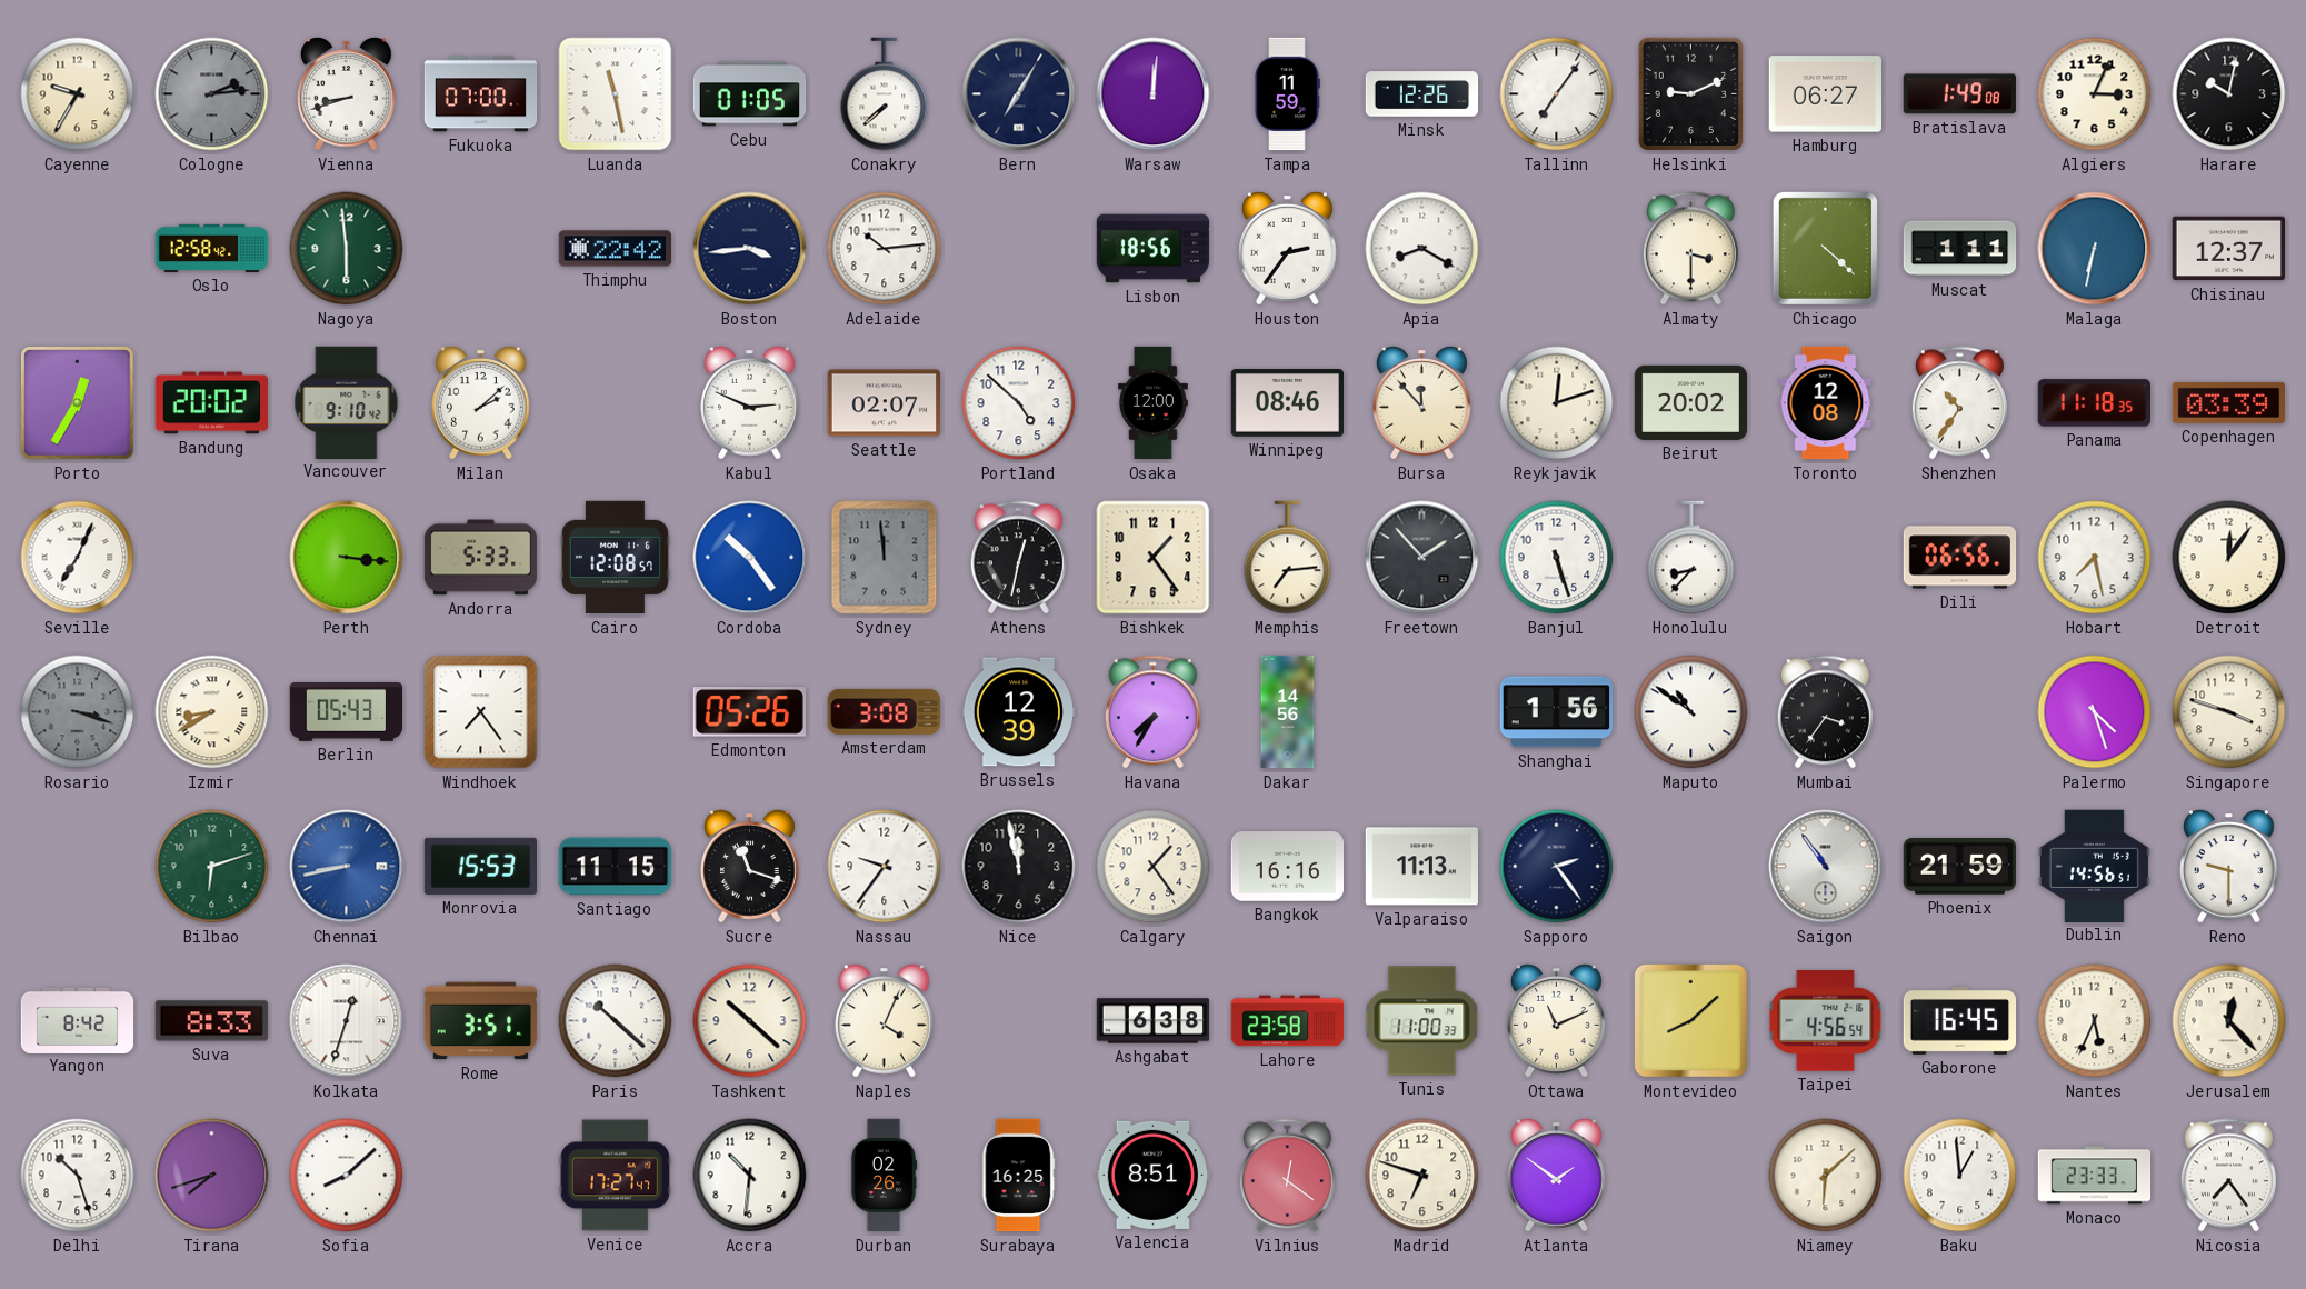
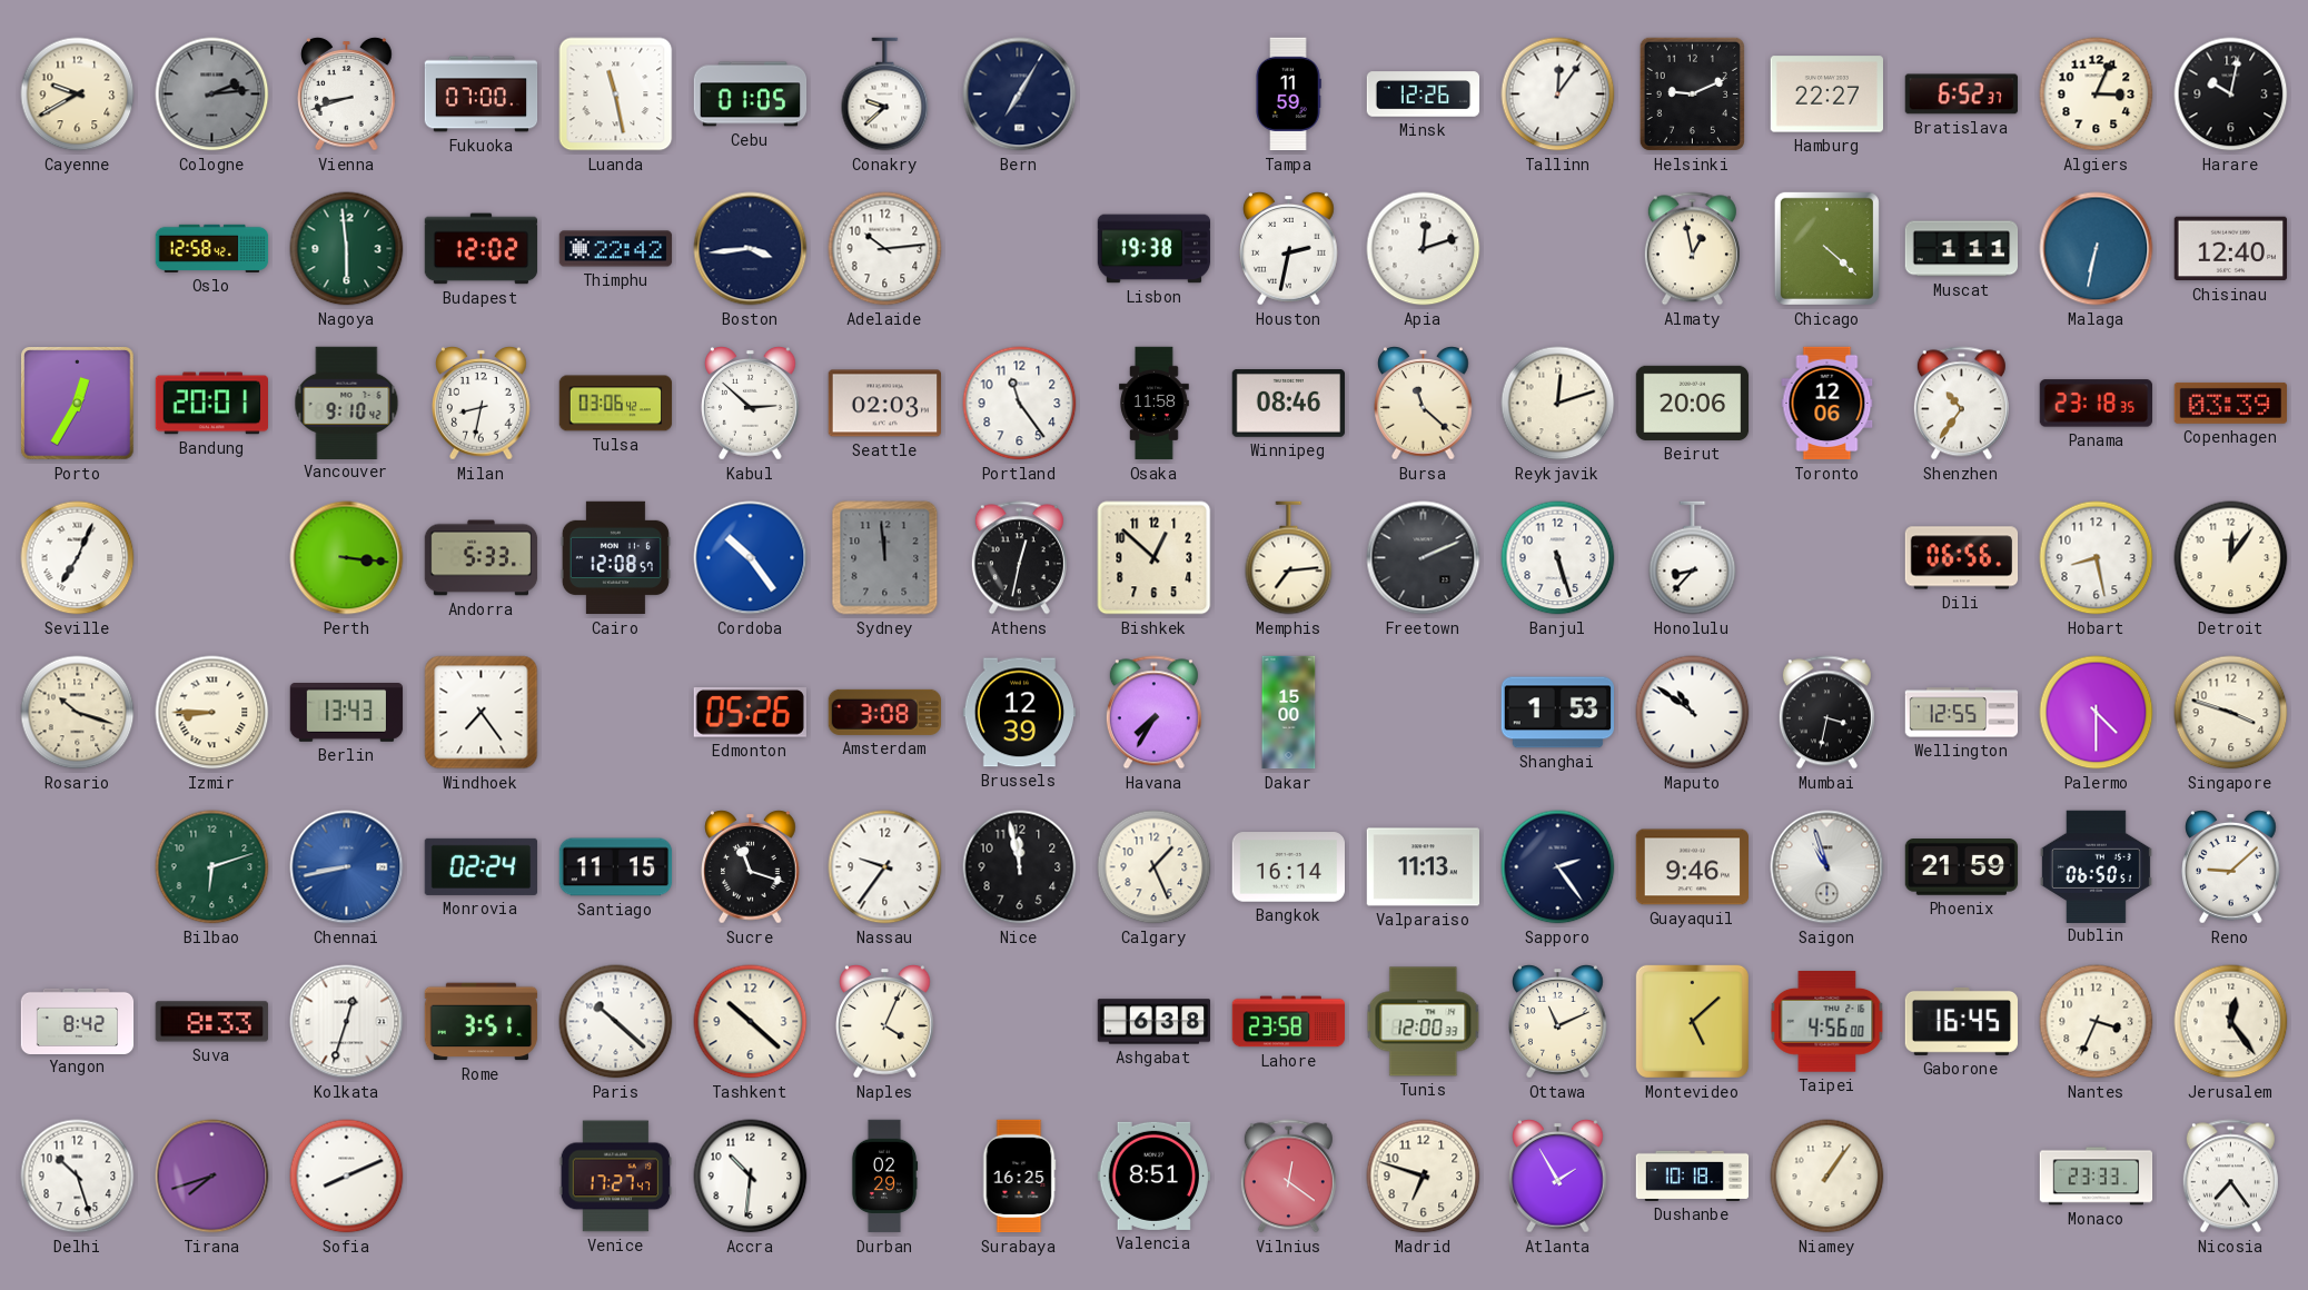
Cayenne: 9:35 -> 9:40 (78, 95)
Conakry: 7:38 -> 9:38 (885, 95)
Warsaw: 12:01 -> none (1154, 94)
Tallinn: 7:06 -> 12:06 (1558, 95)
Hamburg: 06:27 -> 22:27 (1826, 95)
Bratislava: 1:49 -> 6:52 (1961, 95)
Budapest: none -> 12:02 (482, 249)
Lisbon: 18:56 -> 19:38 (1155, 249)
Houston: 2:36 -> 2:32 (1289, 249)
Apia: 8:20 -> 12:12 (1424, 249)
Almaty: 3:30 -> 12:58 (1692, 249)
Chisinau: 12:37 -> 12:40 (2230, 249)
Bandung: 20:02 -> 20:01 (212, 404)
Milan: 2:08 -> 8:32 (482, 404)
Tulsa: none -> 03:06 (616, 404)
Kabul: 2:49 -> 2:52 (751, 404)
Seattle: 02:07 -> 02:03 (884, 404)
Portland: 4:52 -> 11:24 (1020, 404)
Osaka: 12:00 -> 11:58 (1155, 404)
Bursa: 11:53 -> 11:22 (1424, 404)
Beirut: 20:02 -> 20:06 (1693, 403)
Toronto: 12:08 -> 12:06 (1827, 404)
Panama: 11:18 -> 23:18 (2096, 404)
Bishkek: 1:24 -> 12:52 (1155, 558)
Freetown: 1:53 -> 2:11 (1424, 558)
Hobart: 7:28 -> 8:28 (2097, 558)
Rosario: 3:18 -> 10:18 (78, 713)
Rosario dial: grey -> cream (78, 713)
Izmir: 8:40 -> 8:45 (212, 713)
Berlin: 05:43 -> 13:43 (347, 713)
Dakar: 14:56 -> 15:00 (1289, 713)
Shanghai: 1:56 -> 1:53 (1557, 713)
Mumbai: 3:36 -> 3:32 (1826, 713)
Wellington: none -> 12:55 (1962, 713)
Palermo: 4:27 -> 4:30 (2097, 713)
Monrovia: 15:53 -> 02:24 (481, 866)
Calgary: 1:24 -> 1:26 (1155, 867)
Bangkok: 16:16 -> 16:14 (1288, 867)
Guayaquil: none -> 9:46 (1692, 867)
Saigon: 10:54 -> 10:57 (1827, 867)
Dublin: 14:56 -> 06:50 (2096, 866)
Reno: 9:30 -> 9:08 (2231, 867)
Tunis: 11:00 -> 12:00 (1424, 1022)
Montevideo: 8:08 -> 5:08 (1692, 1021)
Taipei: 4:56:54 -> 4:56:00 (1827, 1022)
Nantes: 5:34 -> 3:34 (2097, 1022)
Jerusalem: 12:23 -> 12:24 (2231, 1022)
Sofia: 8:08 -> 8:11 (347, 1177)
Durban: 02:26 -> 02:29 (884, 1177)
Atlanta: 1:51 -> 1:55 (1558, 1177)
Dushanbe: none -> 10:18 (1693, 1175)
Niamey: 6:08 -> 1:06 (1827, 1177)
Baku: 12:59 -> none (1960, 1176)
